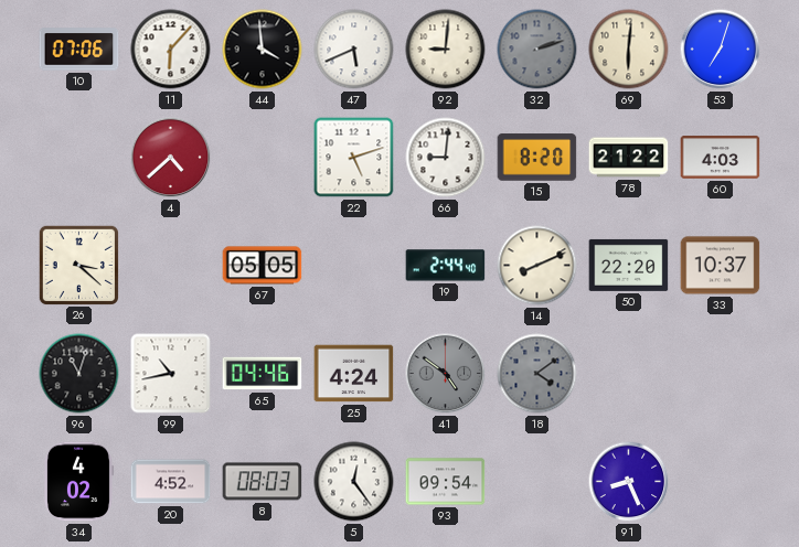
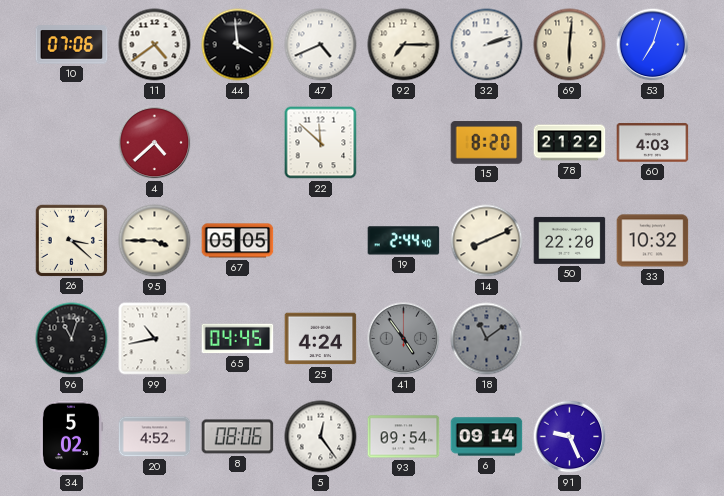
11: 6:07 -> 4:39 (155, 45)
47: 5:41 -> 4:41 (321, 45)
92: 9:01 -> 7:15 (404, 45)
32 dial: grey -> white (487, 45)
22: 5:12 -> 11:52 (321, 143)
66: 9:01 -> none (446, 158)
95: none -> 3:45 (155, 241)
33: 10:37 -> 10:32 (653, 241)
65: 04:46 -> 04:45 (238, 339)
41: 4:51 -> 4:54 (404, 339)
18: 4:09 -> 11:09 (487, 339)
34: 4:02 -> 5:02 (71, 437)
8: 08:03 -> 08:06 (238, 437)
6: none -> 09:14 (487, 437)
91: 8:26 -> 9:26 (570, 437)
